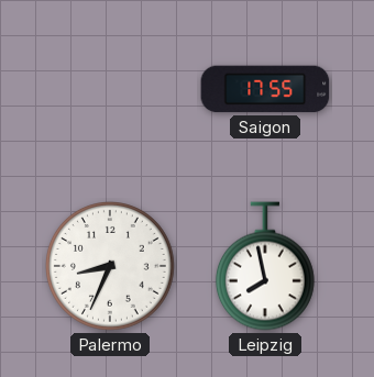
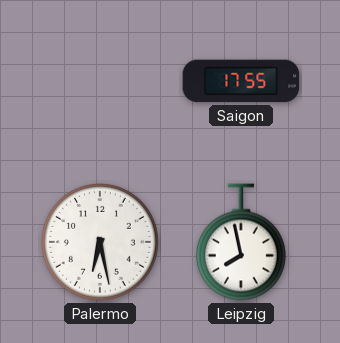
Palermo: 8:34 -> 6:28 (101, 243)
